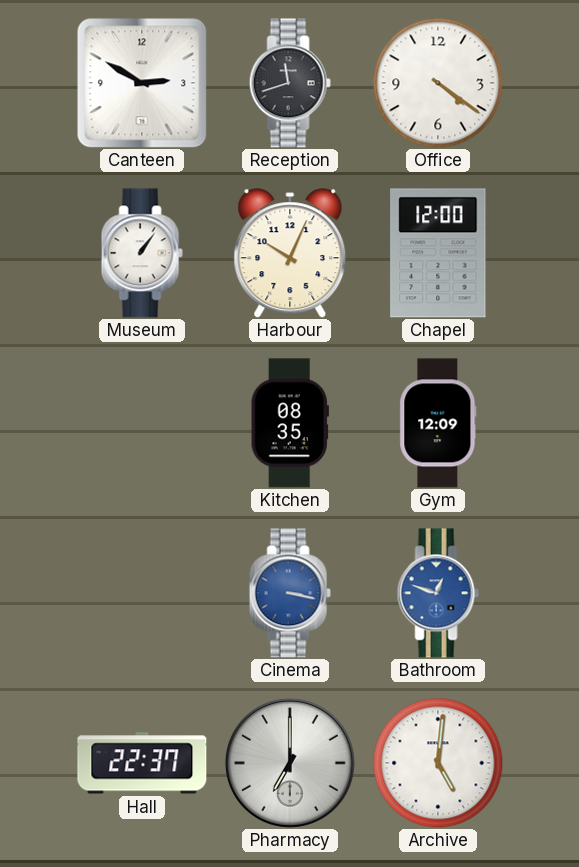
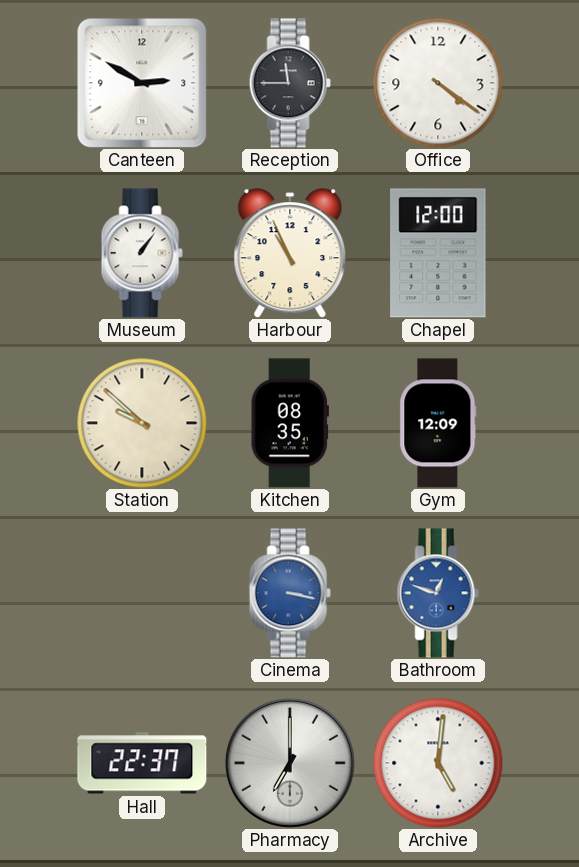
Reception: 11:42 -> 11:45 (290, 83)
Harbour: 10:04 -> 10:56 (290, 253)
Station: none -> 9:52 (142, 423)
